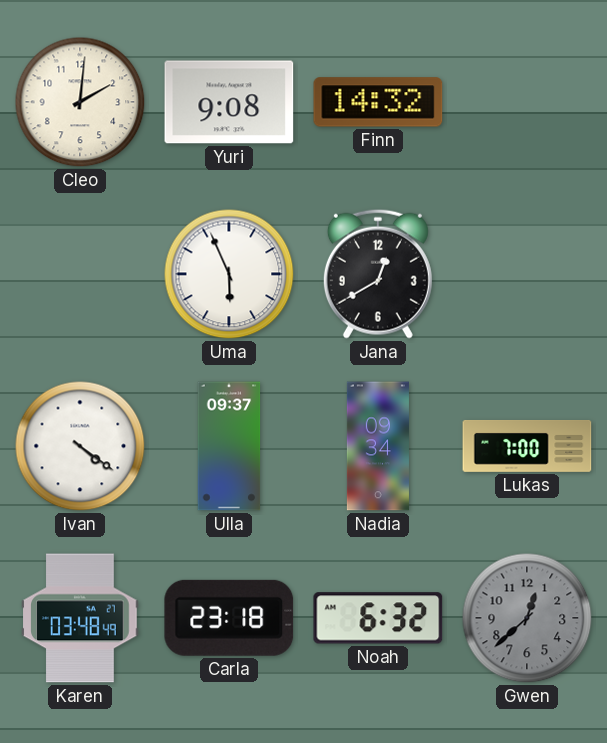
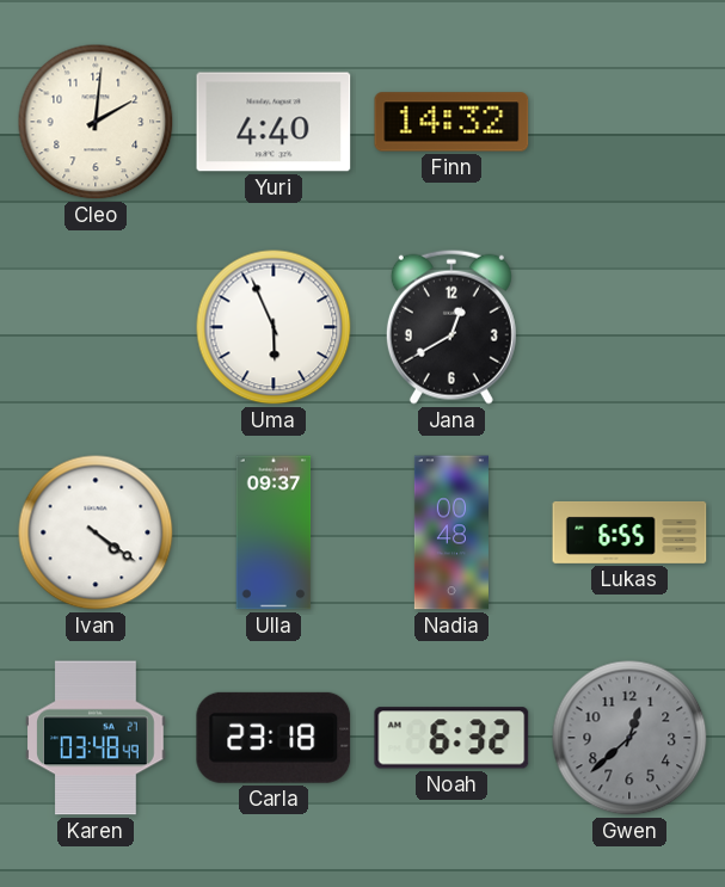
Yuri: 9:08 -> 4:40 (274, 122)
Nadia: 09:34 -> 00:48 (451, 532)
Lukas: 7:00 -> 6:55 (629, 532)
